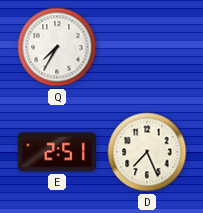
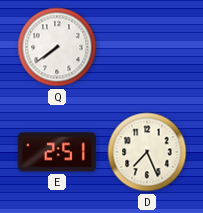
Q: 7:35 -> 7:39 (57, 47)
